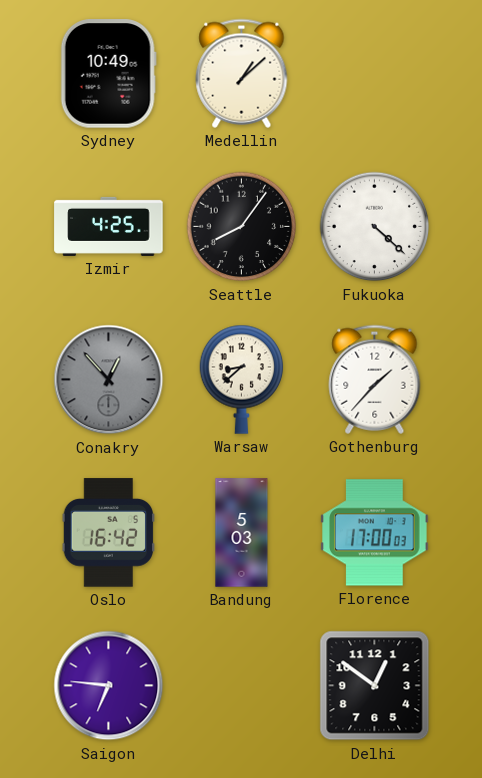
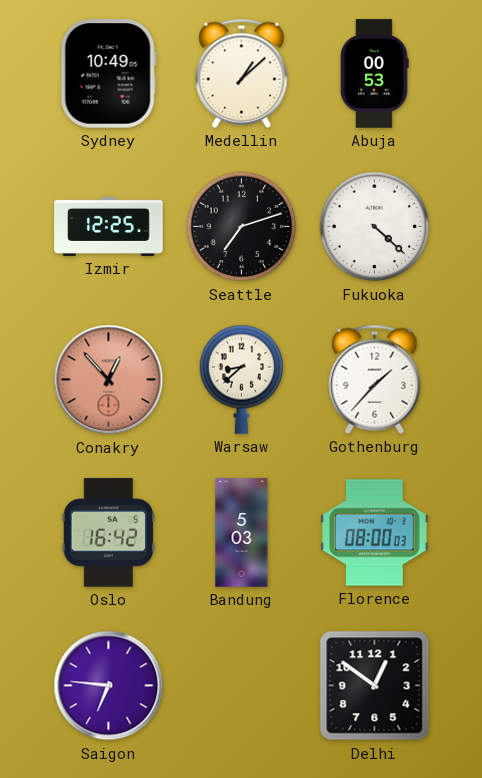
Abuja: none -> 00:53 (374, 74)
Izmir: 4:25 -> 12:25 (109, 226)
Seattle: 8:06 -> 7:12 (242, 227)
Conakry dial: grey -> salmon (109, 380)
Florence: 17:00 -> 08:00 (375, 533)
